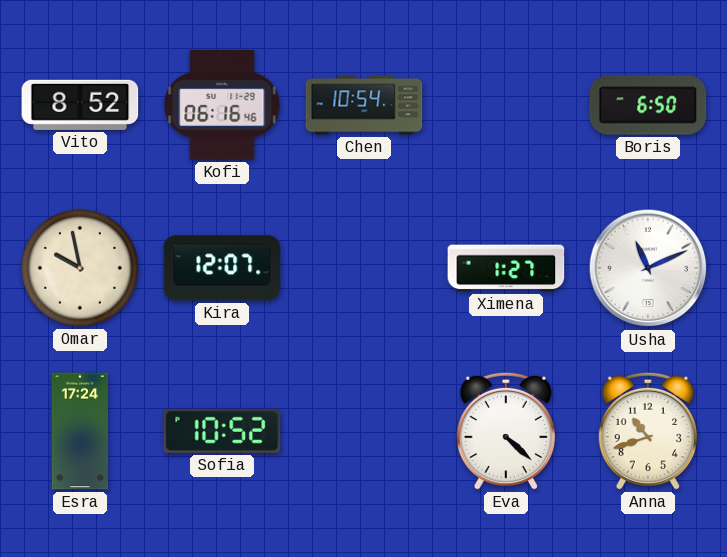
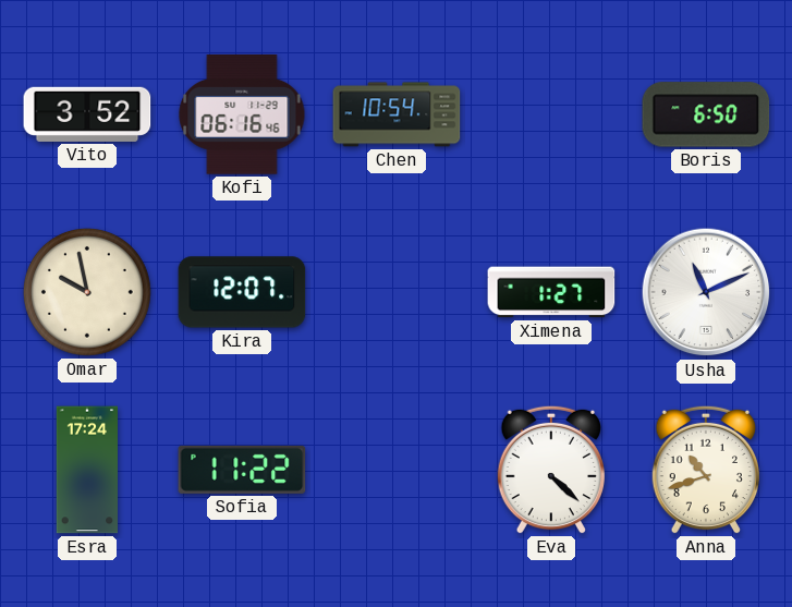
Vito: 8:52 -> 3:52 (87, 114)
Sofia: 10:52 -> 11:22 (242, 470)
